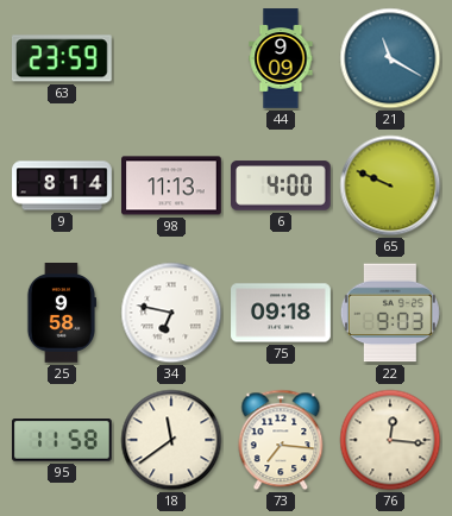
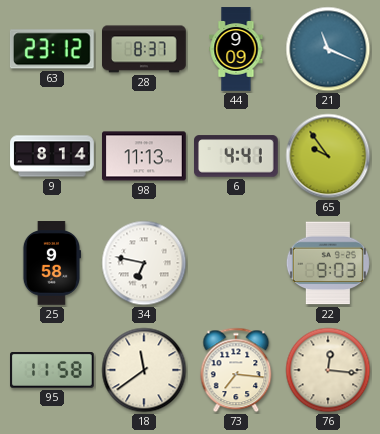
63: 23:59 -> 23:12 (52, 49)
28: none -> 8:37 (145, 49)
21: 11:20 -> 11:19 (328, 49)
6: 4:00 -> 4:41 (237, 156)
65: 9:49 -> 9:54 (328, 156)
75: 09:18 -> none (281, 313)
